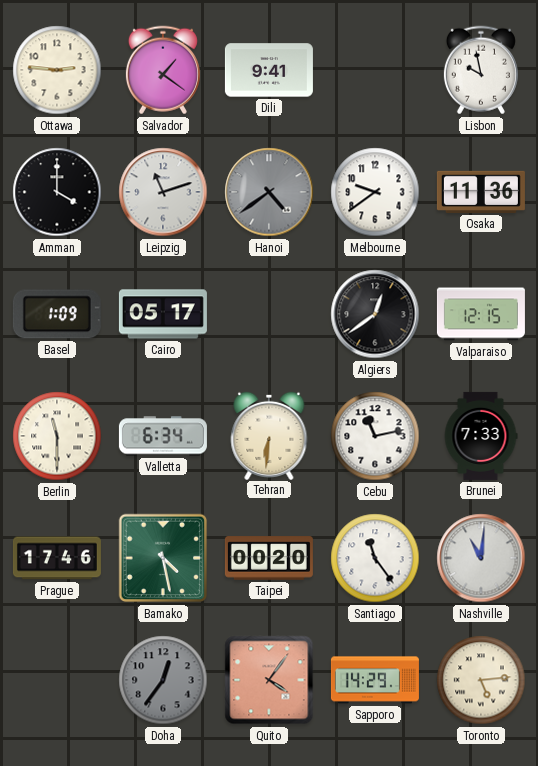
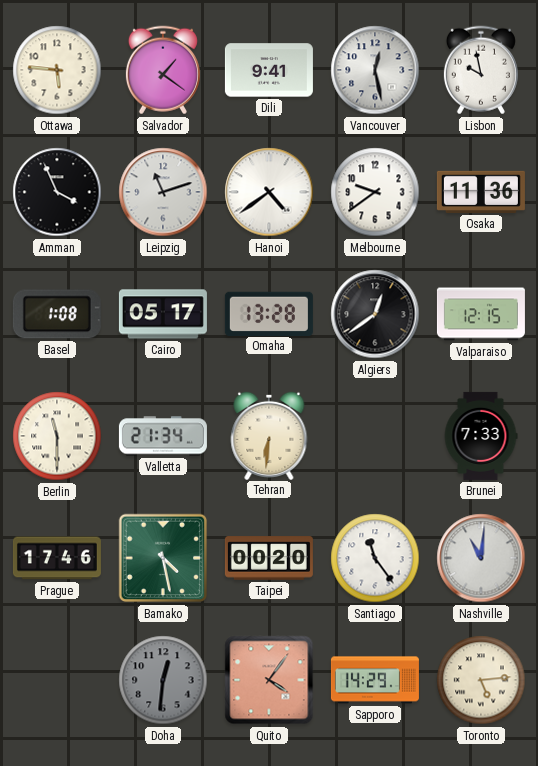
Ottawa: 2:46 -> 5:46 (57, 70)
Vancouver: none -> 12:28 (375, 70)
Amman: 4:00 -> 3:56 (57, 192)
Hanoi dial: grey -> white (269, 192)
Basel: 1:09 -> 1:08 (57, 314)
Omaha: none -> 13:28 (269, 313)
Valletta: 6:34 -> 21:34 (163, 436)
Cebu: 11:13 -> none (375, 436)
Doha: 12:36 -> 12:31 (163, 680)
